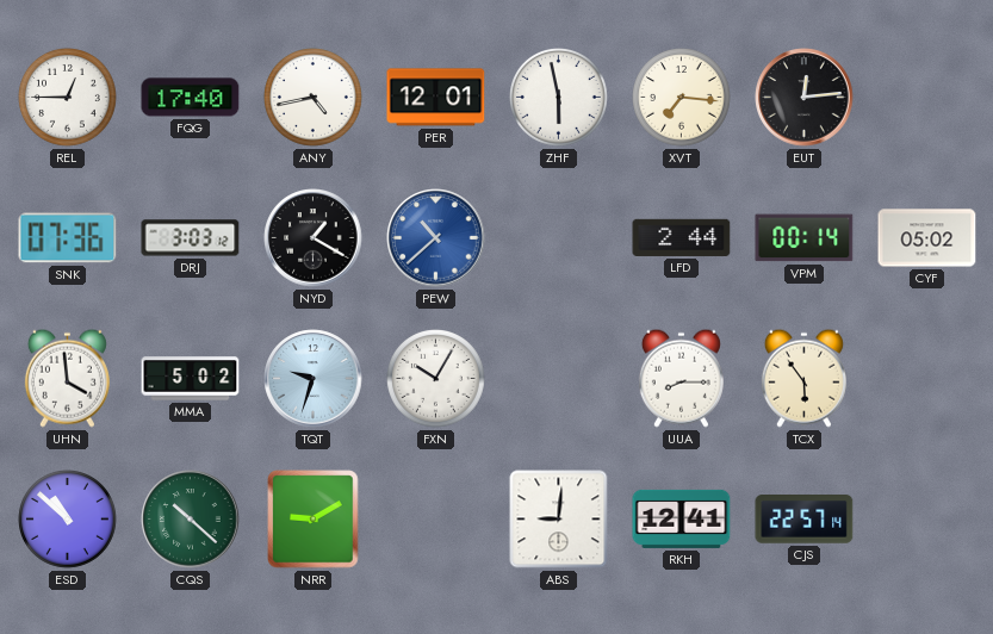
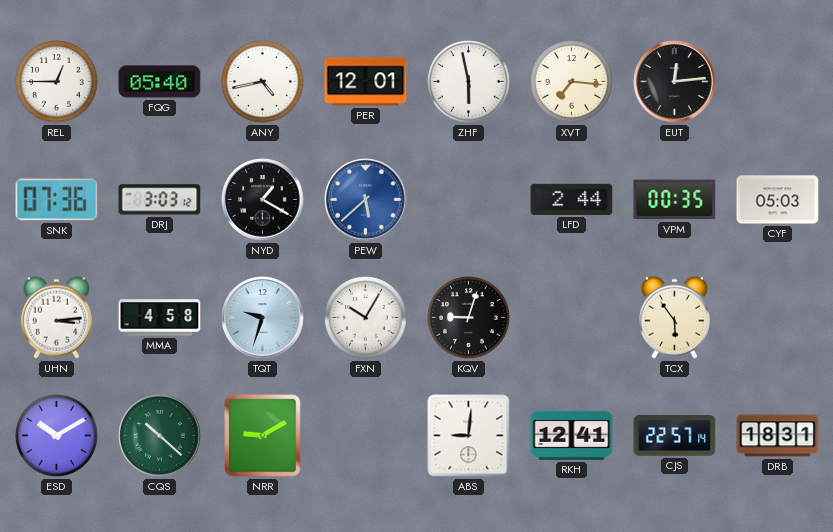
FQG: 17:40 -> 05:40 (160, 82)
PEW: 10:38 -> 5:38 (366, 200)
VPM: 00:14 -> 00:35 (675, 200)
CYF: 05:02 -> 05:03 (778, 200)
UHN: 3:59 -> 3:14 (56, 317)
MMA: 5:02 -> 4:58 (160, 318)
KQV: none -> 9:03 (469, 318)
UUA: 8:15 -> none (681, 378)
ESD: 10:52 -> 10:10 (57, 436)
DRB: none -> 18:31 (778, 436)
